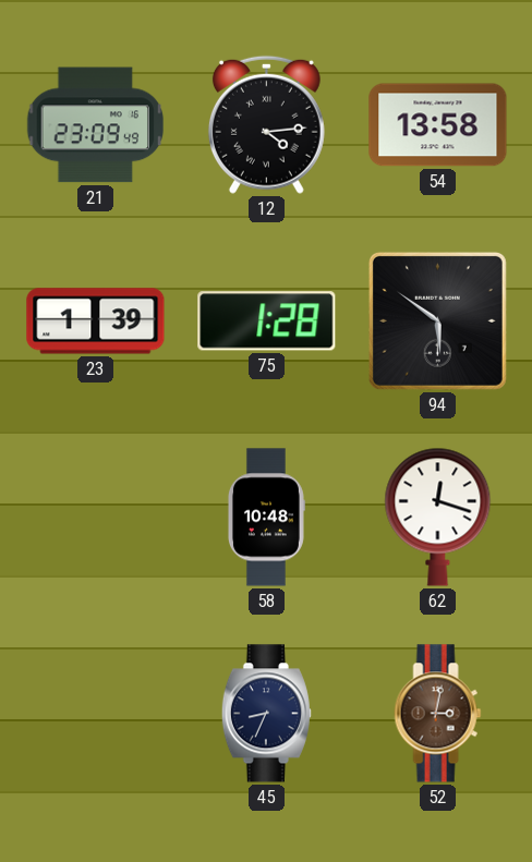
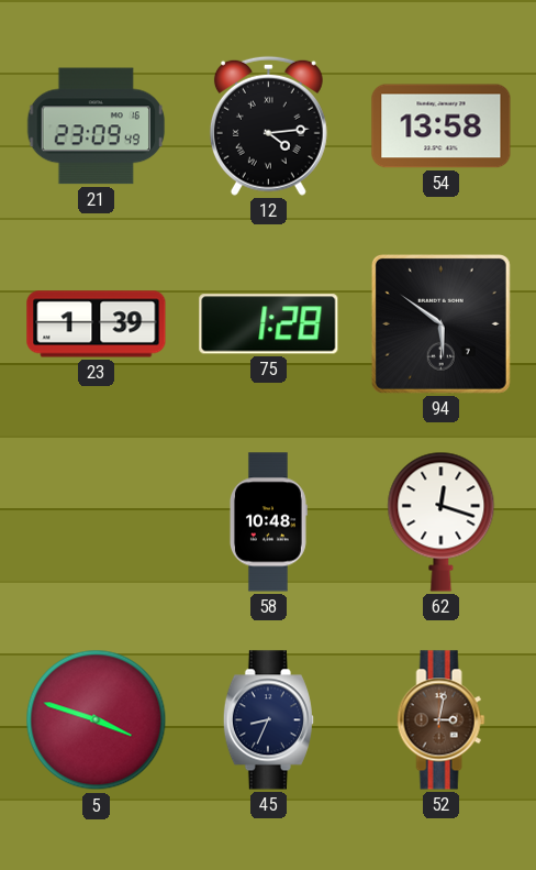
5: none -> 3:48 (97, 720)
